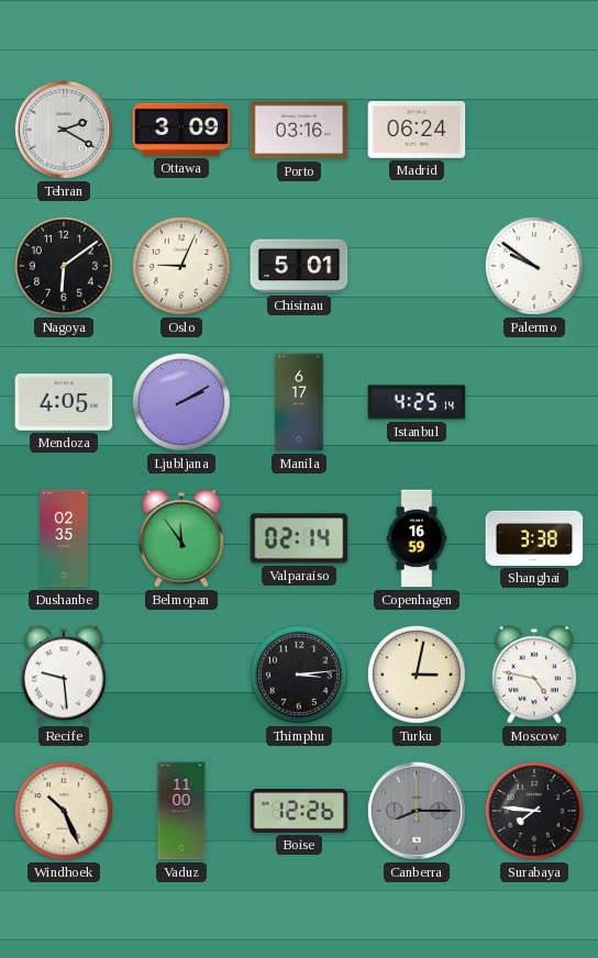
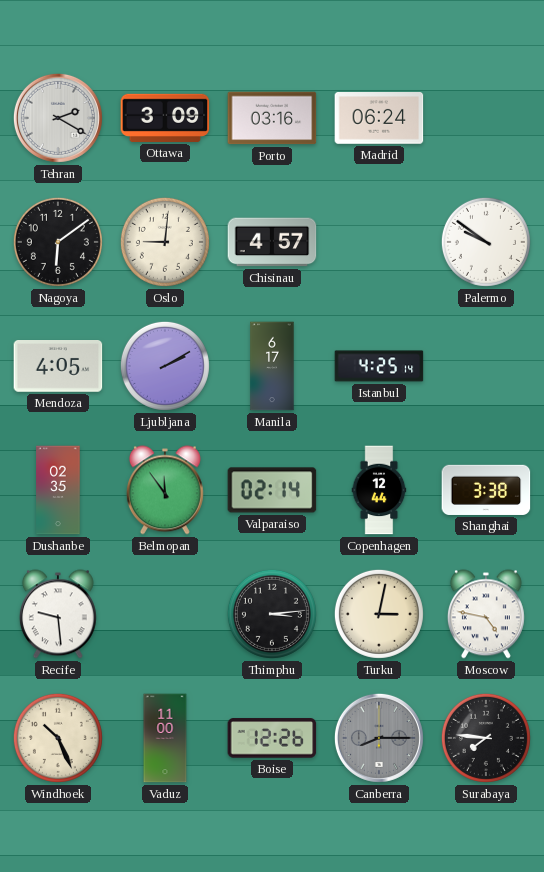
Oslo: 9:04 -> 9:01 (165, 242)
Chisinau: 5:01 -> 4:57 (272, 242)
Copenhagen: 16:59 -> 12:44 (379, 490)
